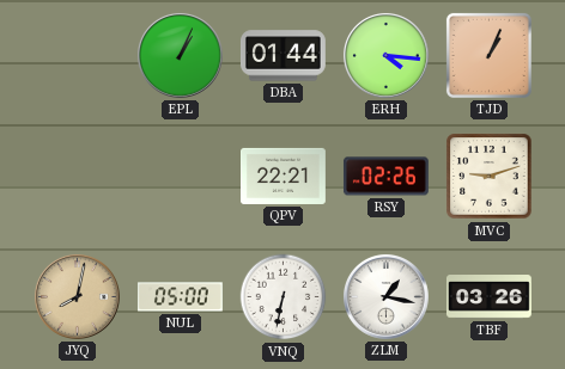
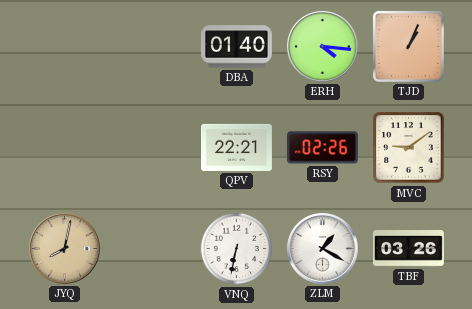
EPL: 1:04 -> none (180, 55)
DBA: 01:44 -> 01:40 (236, 47)
MVC: 9:12 -> 9:09 (409, 148)
NUL: 05:00 -> none (180, 297)
ZLM: 1:17 -> 1:20 (322, 248)
